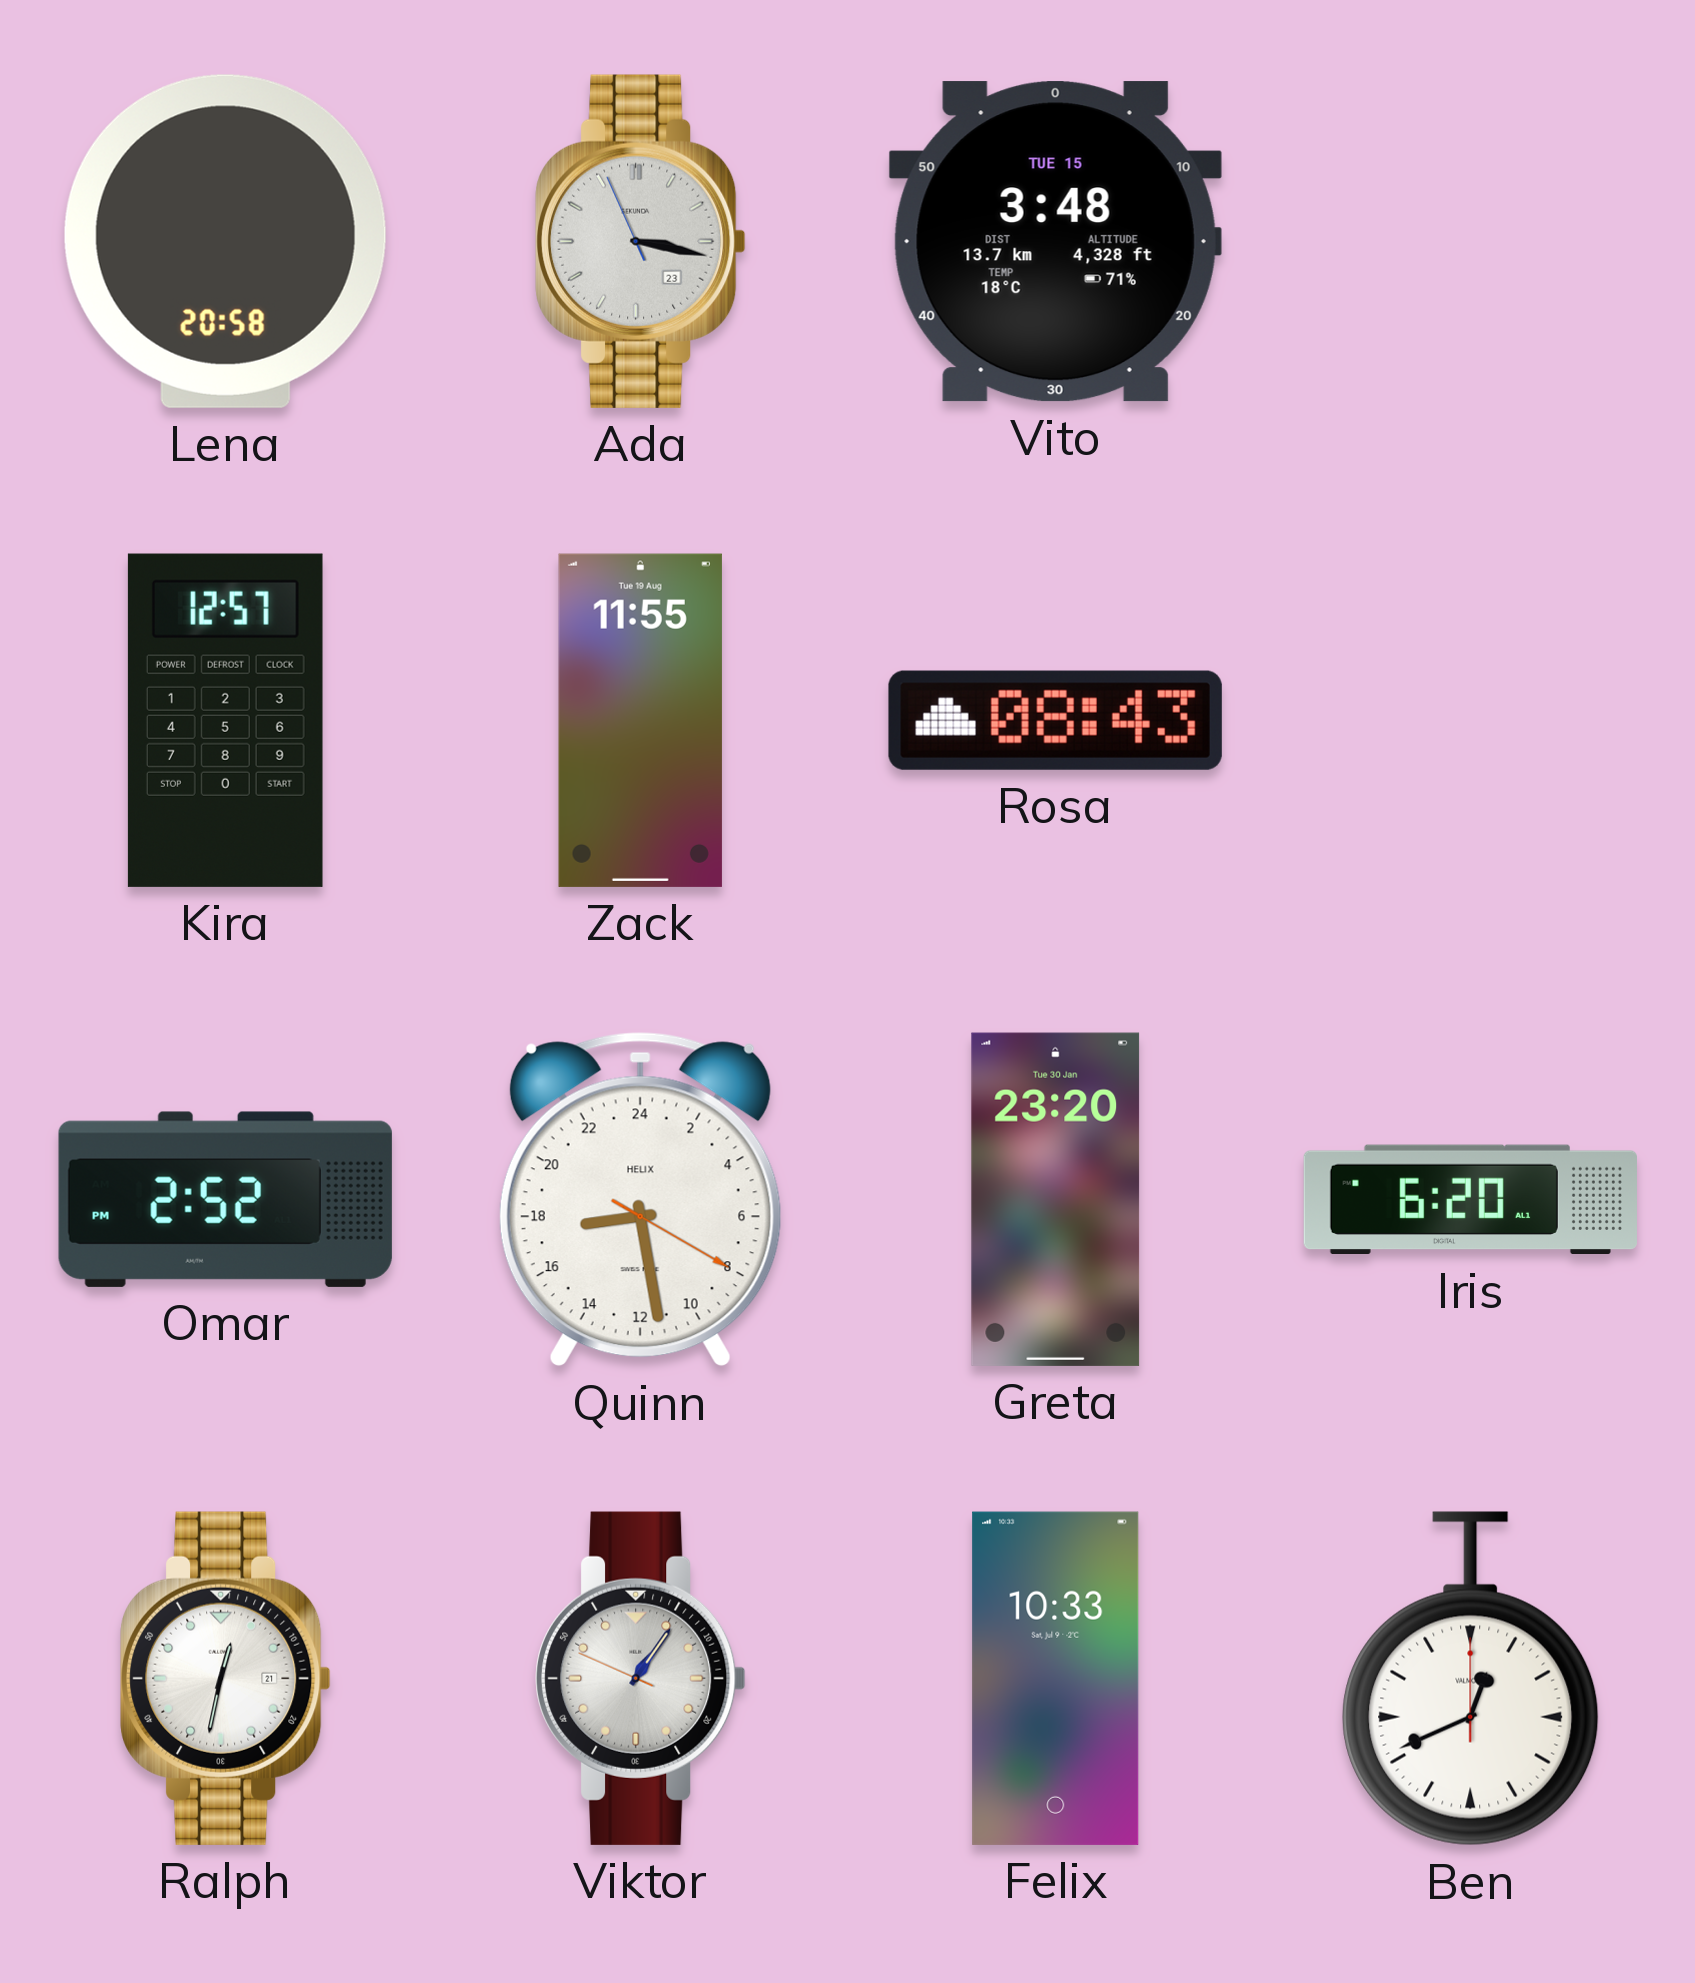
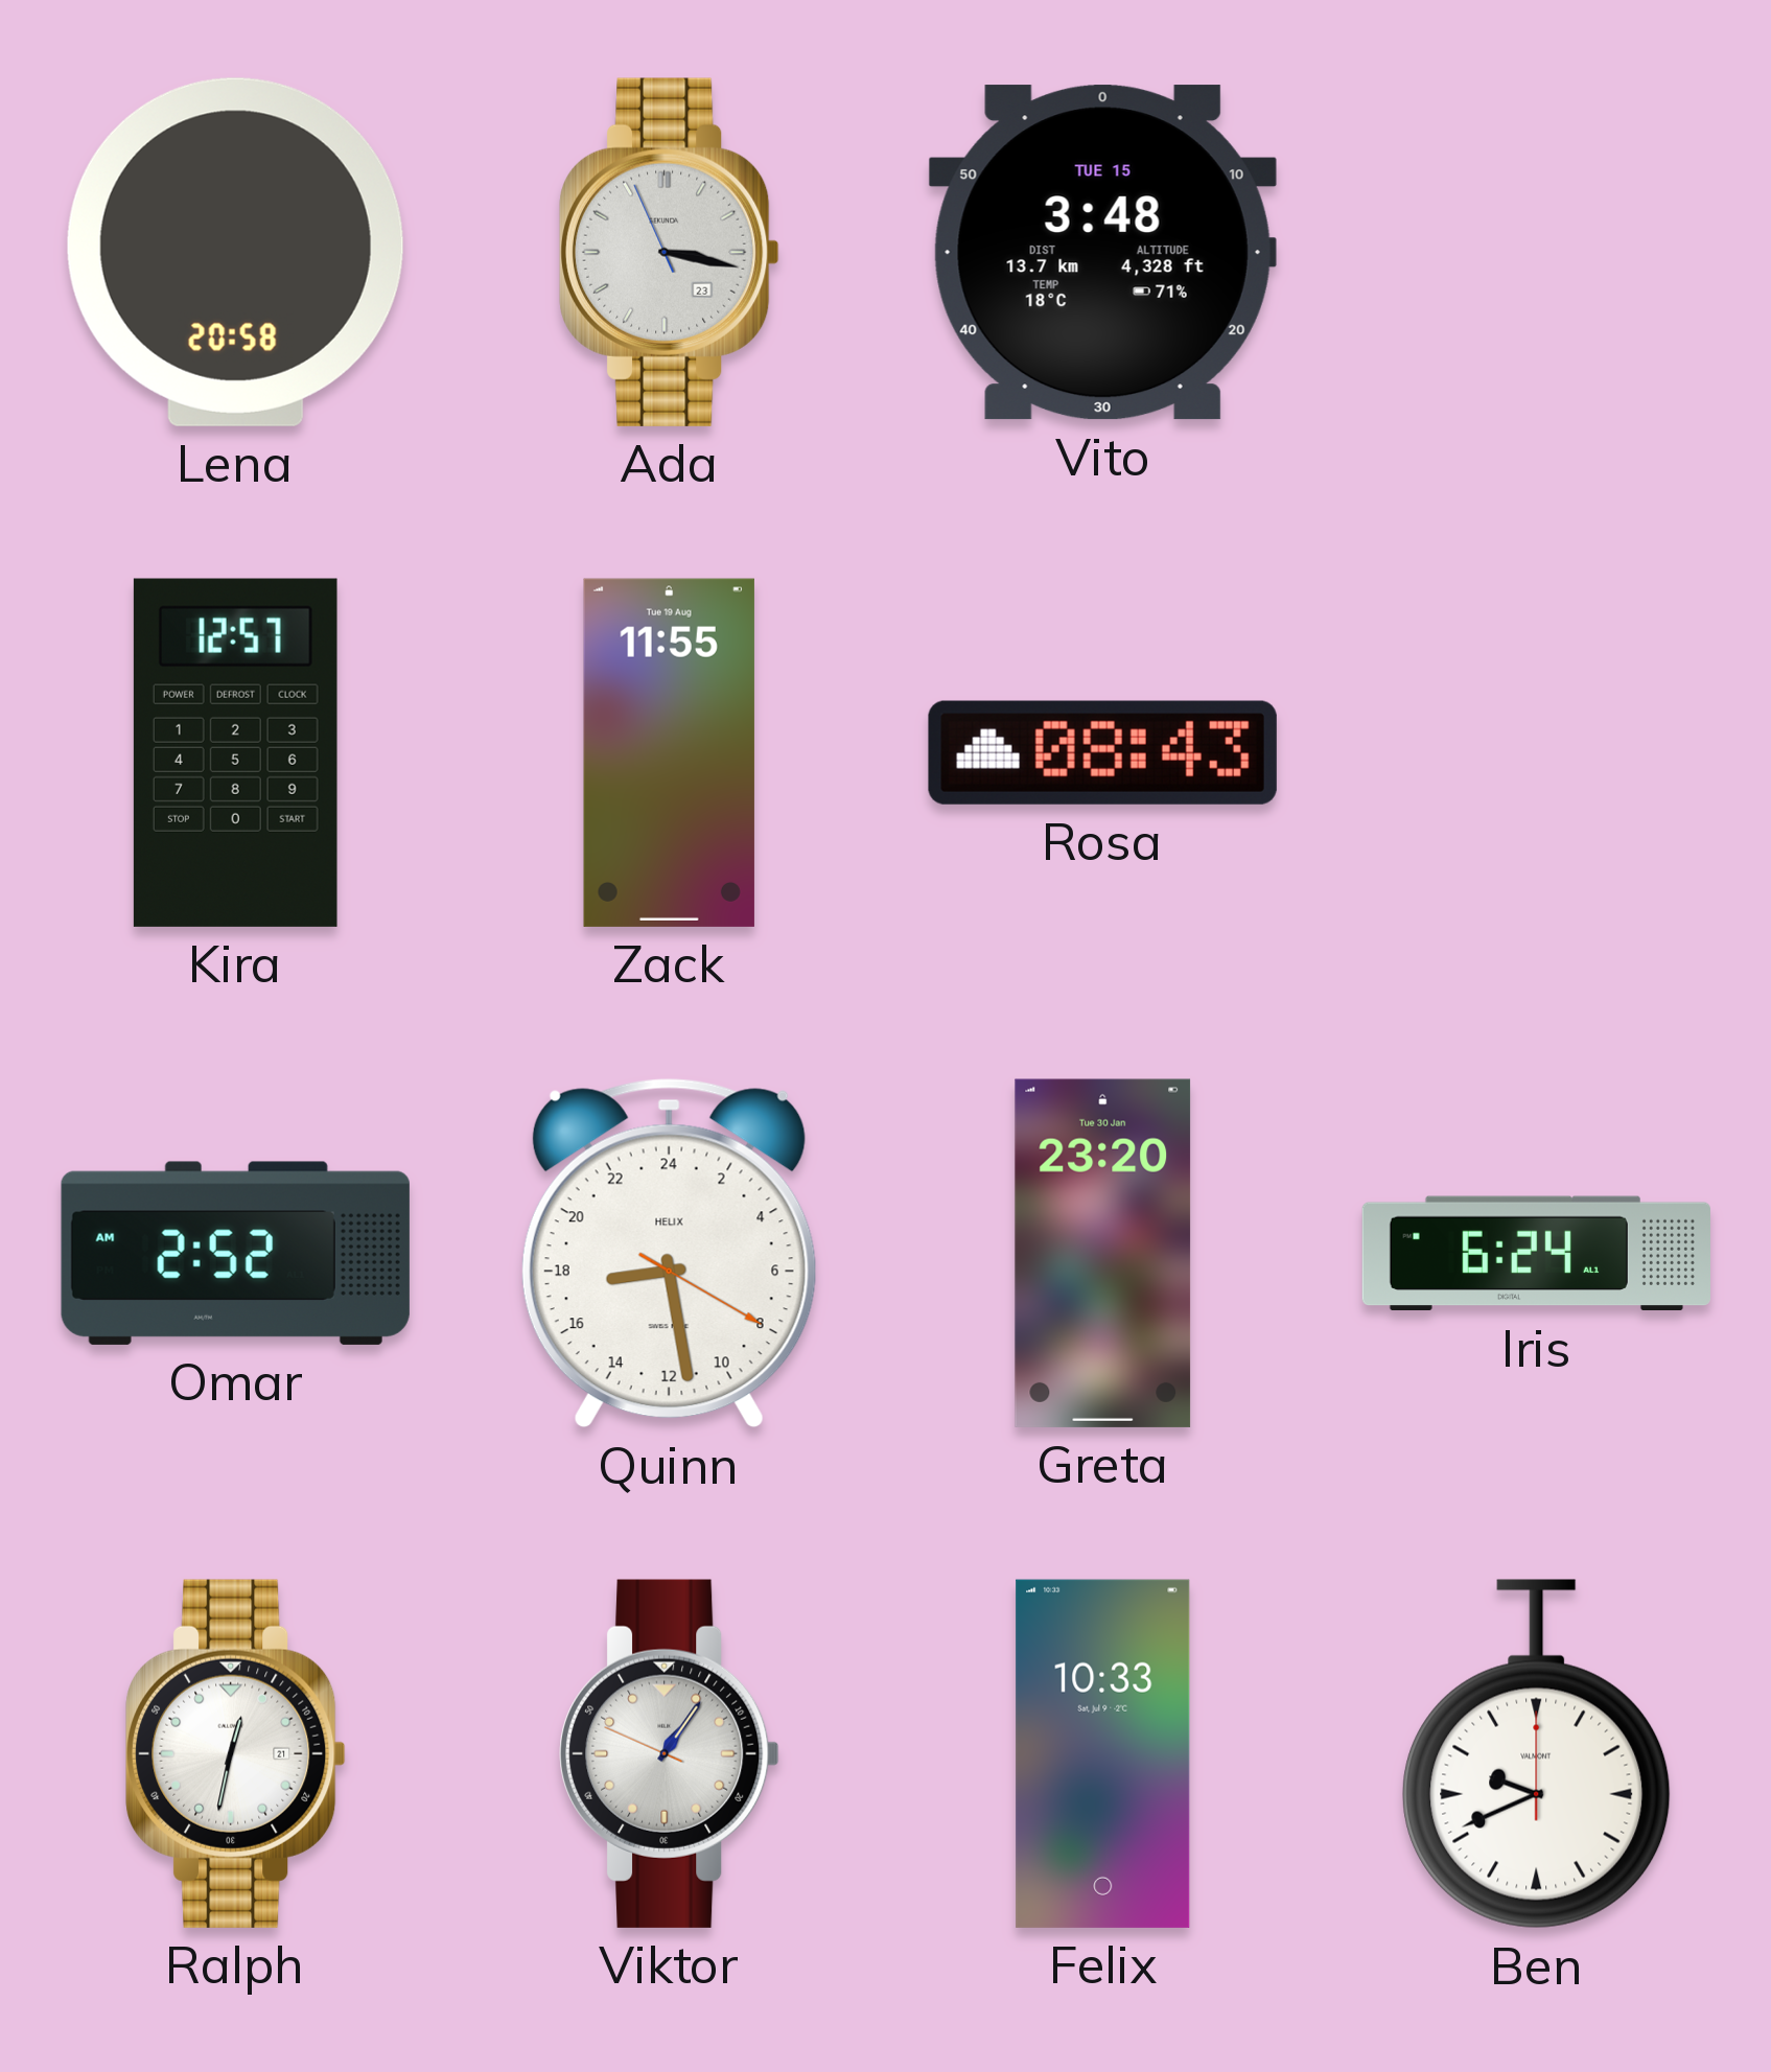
Omar: 2:52 PM -> 2:52 AM (235, 1253)
Iris: 6:20 -> 6:24 (1536, 1254)
Ben: 12:41 -> 9:41 (1537, 1754)
